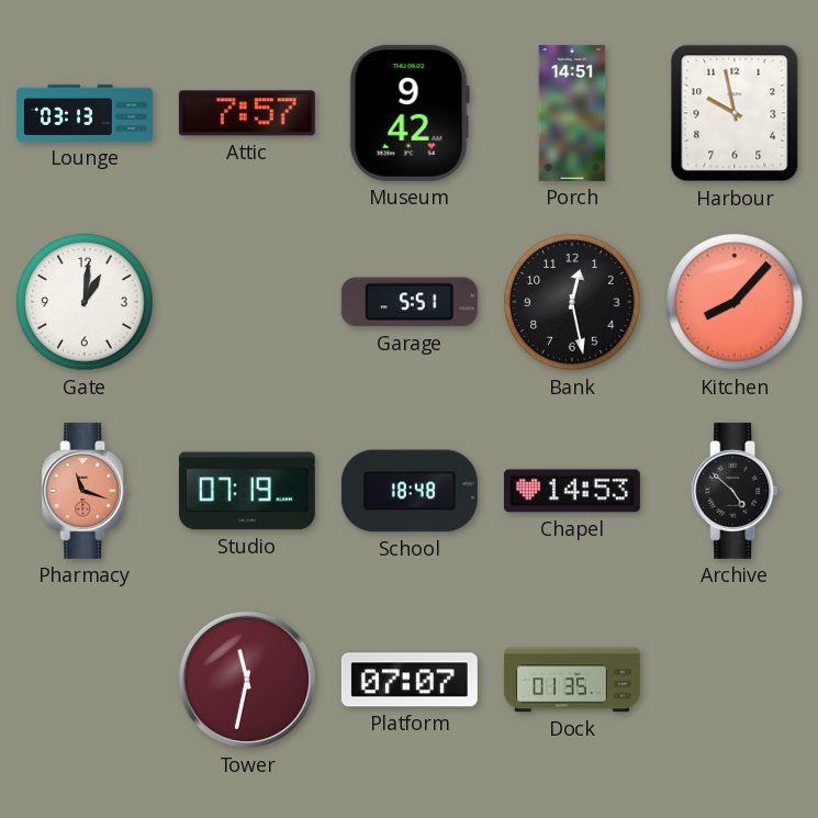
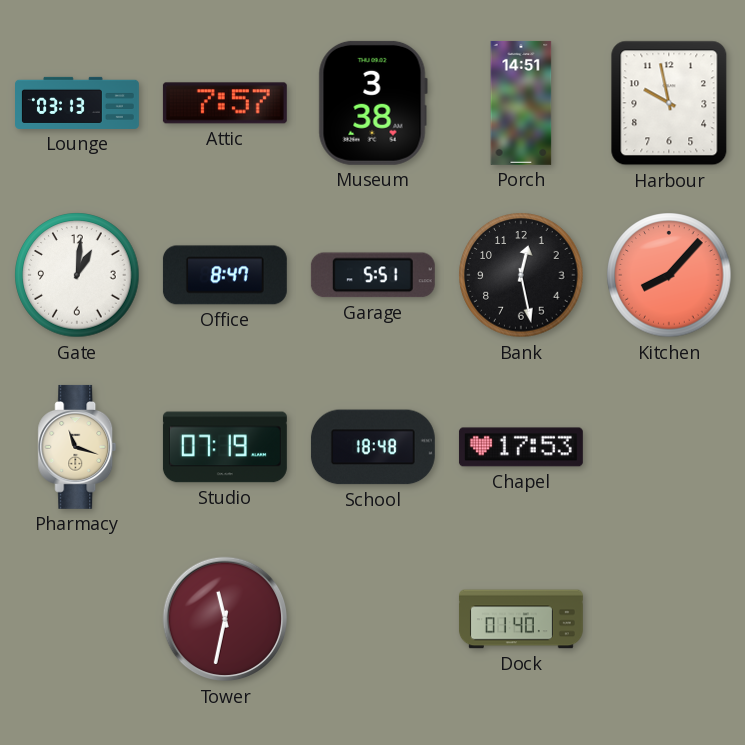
Museum: 9:42 -> 3:38 (373, 103)
Office: none -> 8:47 (225, 275)
Pharmacy dial: salmon -> cream (77, 447)
Chapel: 14:53 -> 17:53 (521, 447)
Archive: 4:52 -> none (735, 491)
Platform: 07:07 -> none (410, 680)
Dock: 01:35 -> 01:40 (521, 619)
